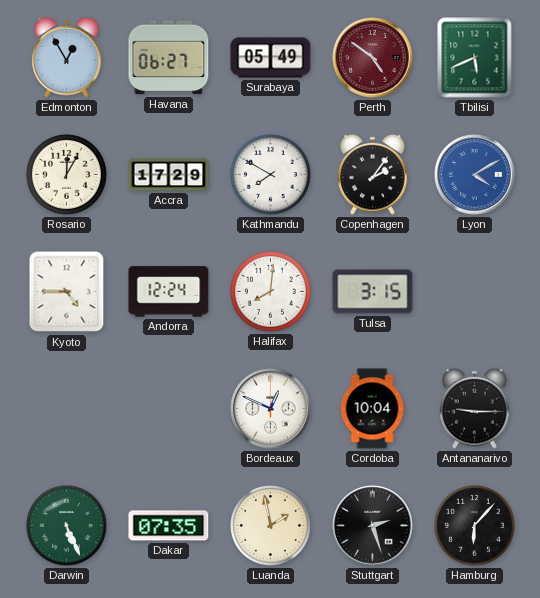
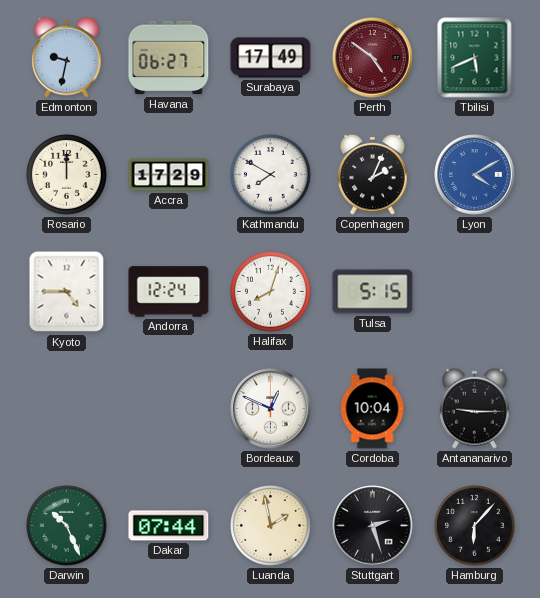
Edmonton: 12:55 -> 9:32 (67, 57)
Surabaya: 05:49 -> 17:49 (271, 58)
Rosario: 12:05 -> 12:00 (67, 175)
Copenhagen: 2:06 -> 2:04 (373, 174)
Halifax: 8:01 -> 8:03 (271, 292)
Tulsa: 3:15 -> 5:15 (373, 292)
Darwin: 5:26 -> 10:26 (67, 526)
Dakar: 07:35 -> 07:44 (169, 526)
